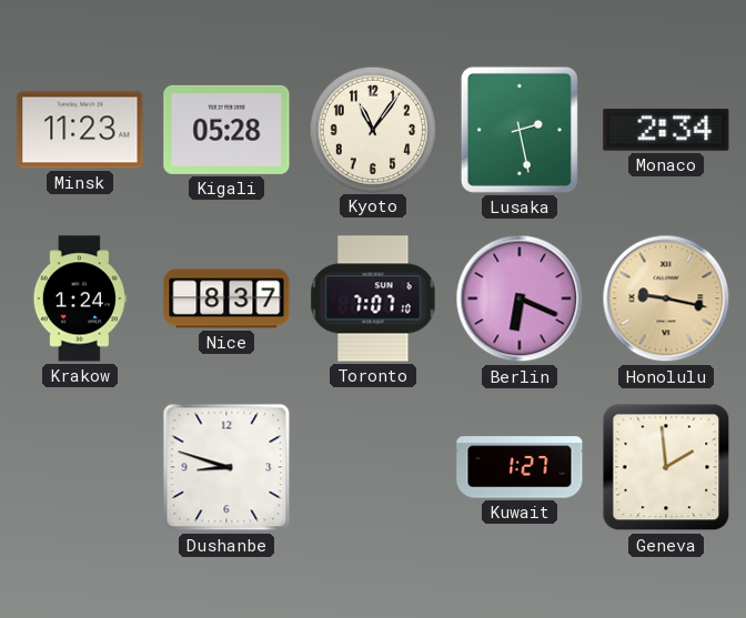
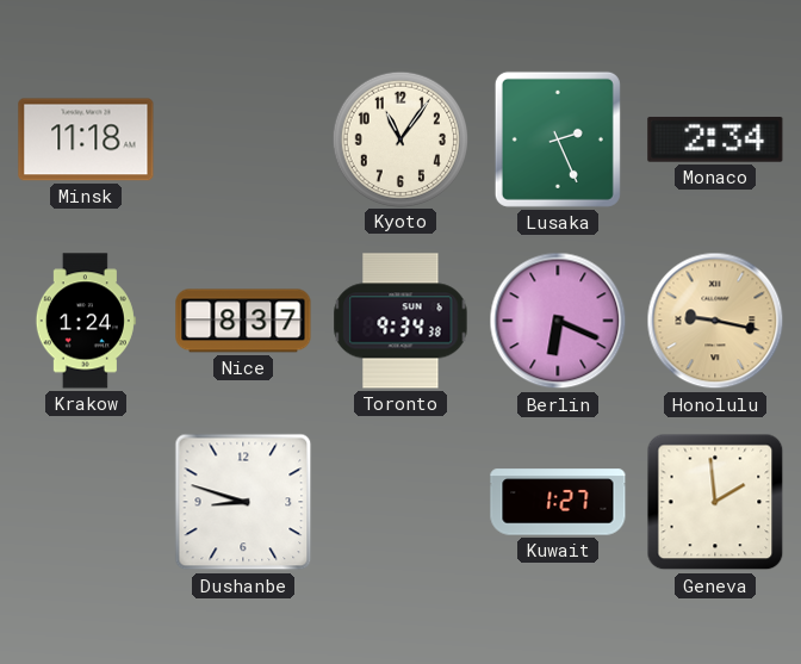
Minsk: 11:23 -> 11:18 (86, 139)
Kigali: 05:28 -> none (226, 130)
Lusaka: 2:28 -> 2:26 (558, 139)
Toronto: 7:07 -> 9:34 (401, 321)
